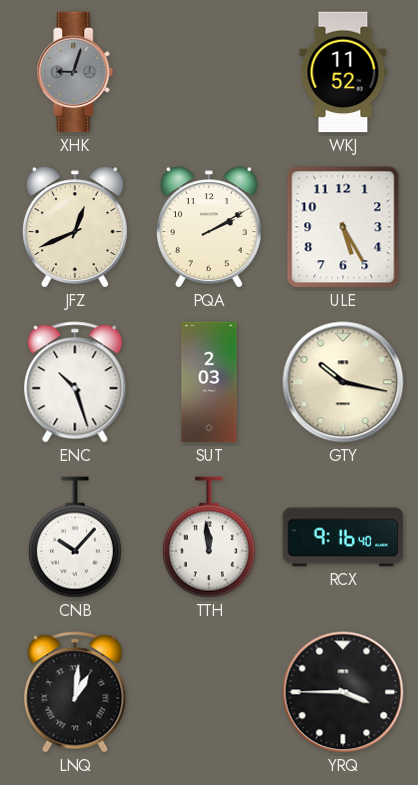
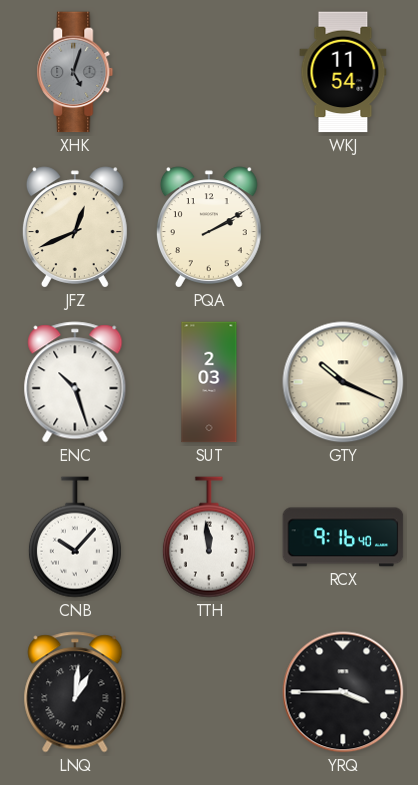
XHK: 9:03 -> 5:03 (75, 72)
WKJ: 11:52 -> 11:54 (343, 72)
ULE: 5:25 -> none (343, 227)
GTY: 10:17 -> 10:19 (343, 382)
